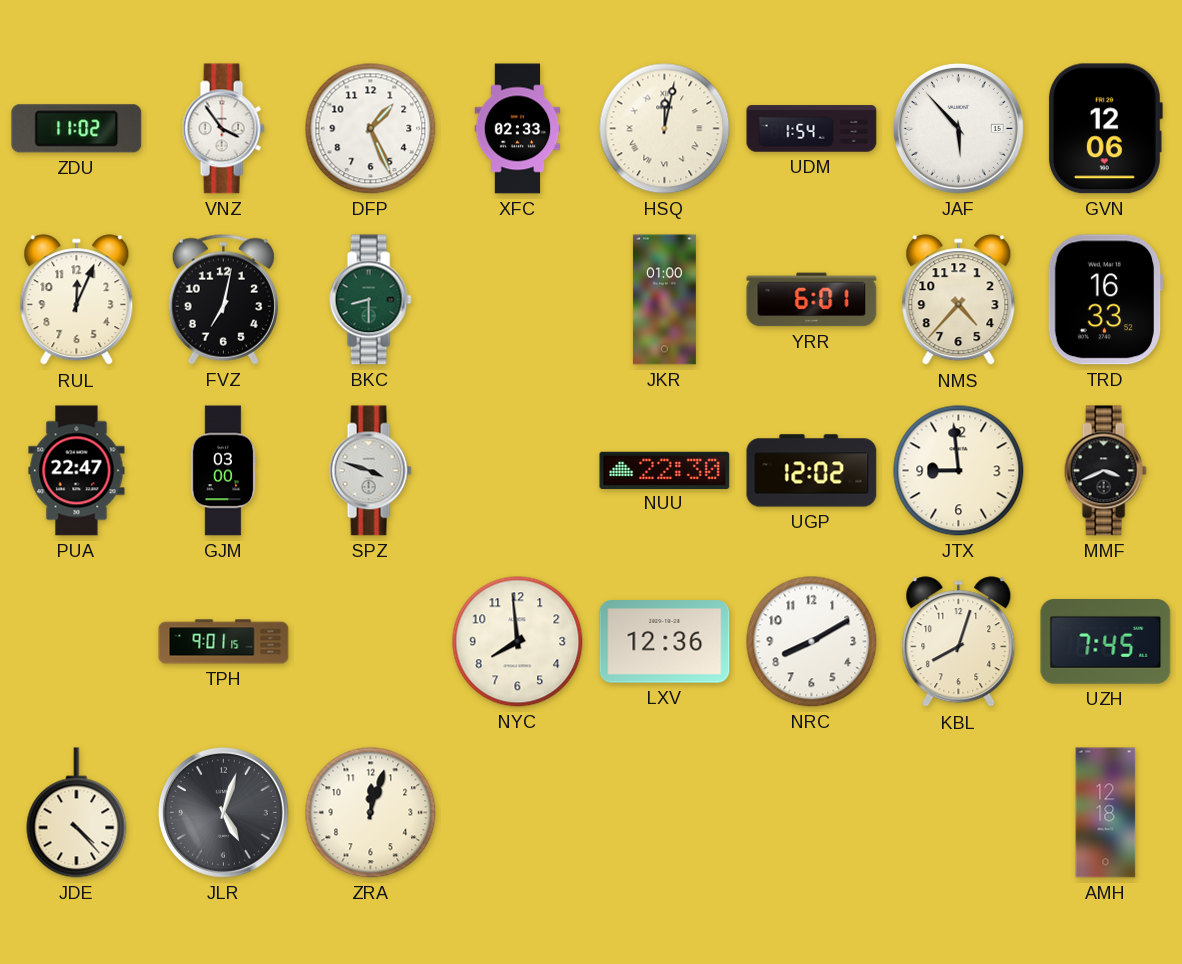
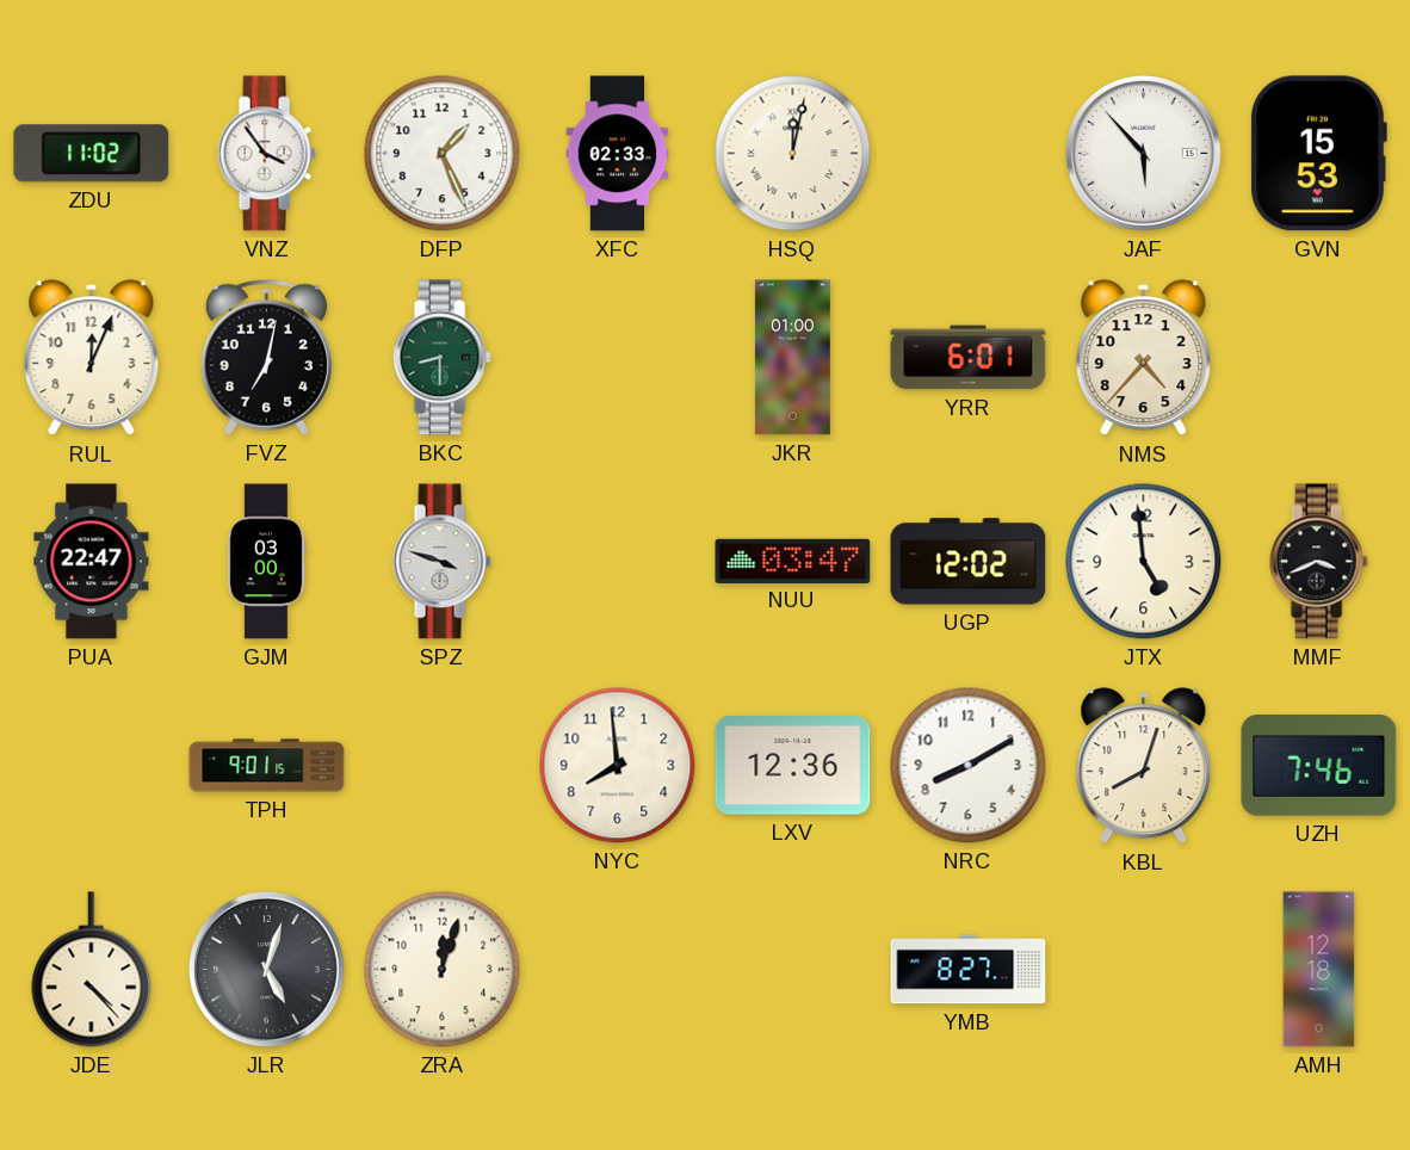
UDM: 1:54 -> none (812, 129)
GVN: 12:06 -> 15:53 (1318, 154)
TRD: 16:33 -> none (1104, 300)
NUU: 22:30 -> 03:47 (793, 561)
JTX: 8:59 -> 4:59 (1144, 562)
UZH: 7:45 -> 7:46 (1319, 766)
YMB: none -> 8:27 (969, 970)
